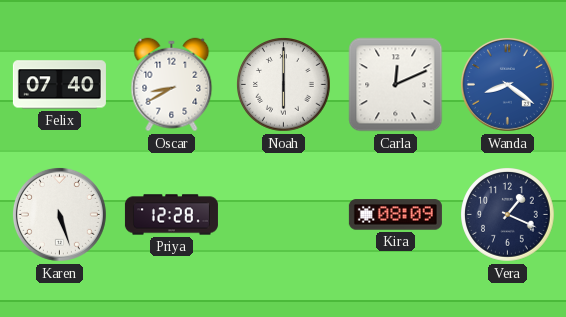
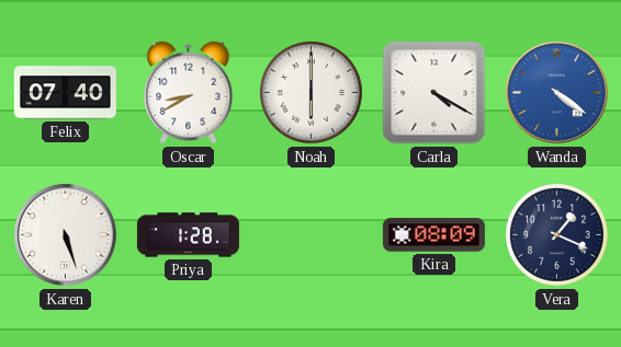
Carla: 12:11 -> 4:20 (434, 93)
Wanda: 8:21 -> 4:21 (556, 92)
Priya: 12:28 -> 1:28 (188, 235)
